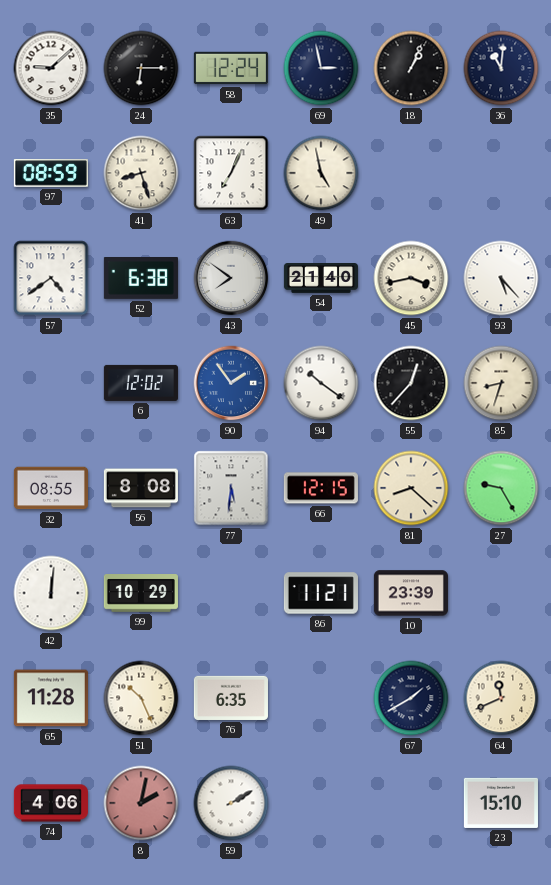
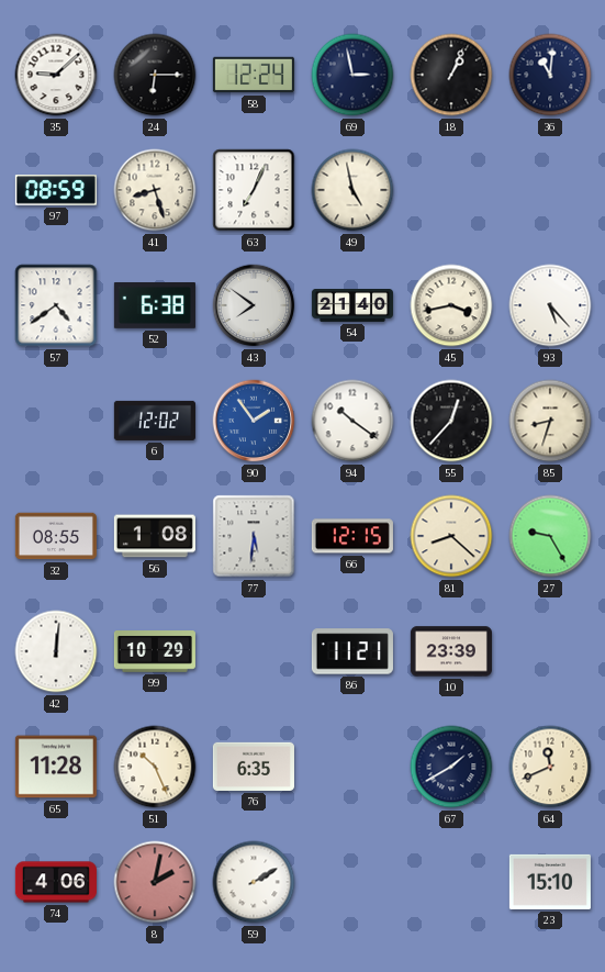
56: 8:08 -> 1:08 (155, 536)
